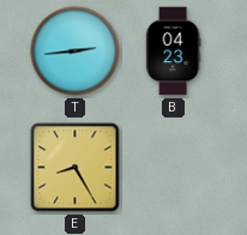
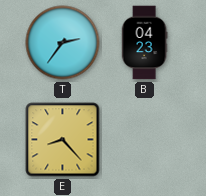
T: 2:44 -> 2:36 (63, 43)
E: 8:25 -> 8:23 (63, 140)
